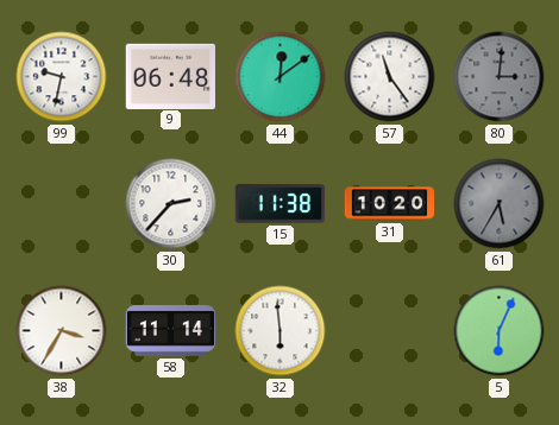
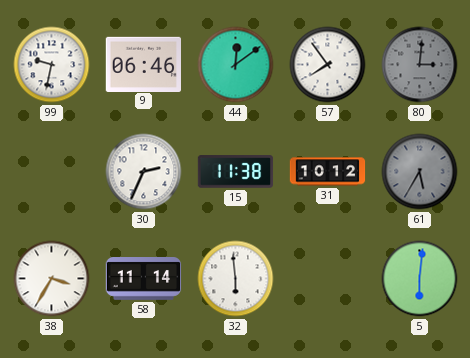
9: 06:48 -> 06:46 (144, 64)
57: 11:24 -> 7:54 (328, 65)
30: 2:37 -> 2:34 (144, 172)
31: 10:20 -> 10:12 (328, 172)
5: 6:04 -> 6:01 (420, 279)
